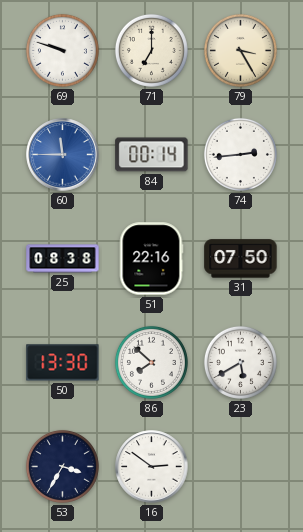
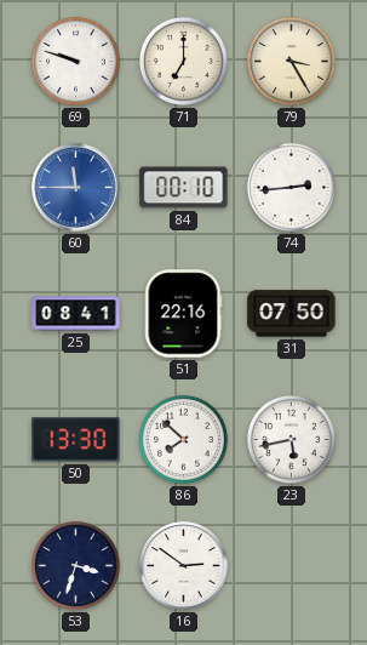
84: 00:14 -> 00:10 (184, 188)
25: 08:38 -> 08:41 (76, 314)
23: 5:40 -> 5:43 (291, 439)
53: 3:35 -> 3:33 (75, 565)
